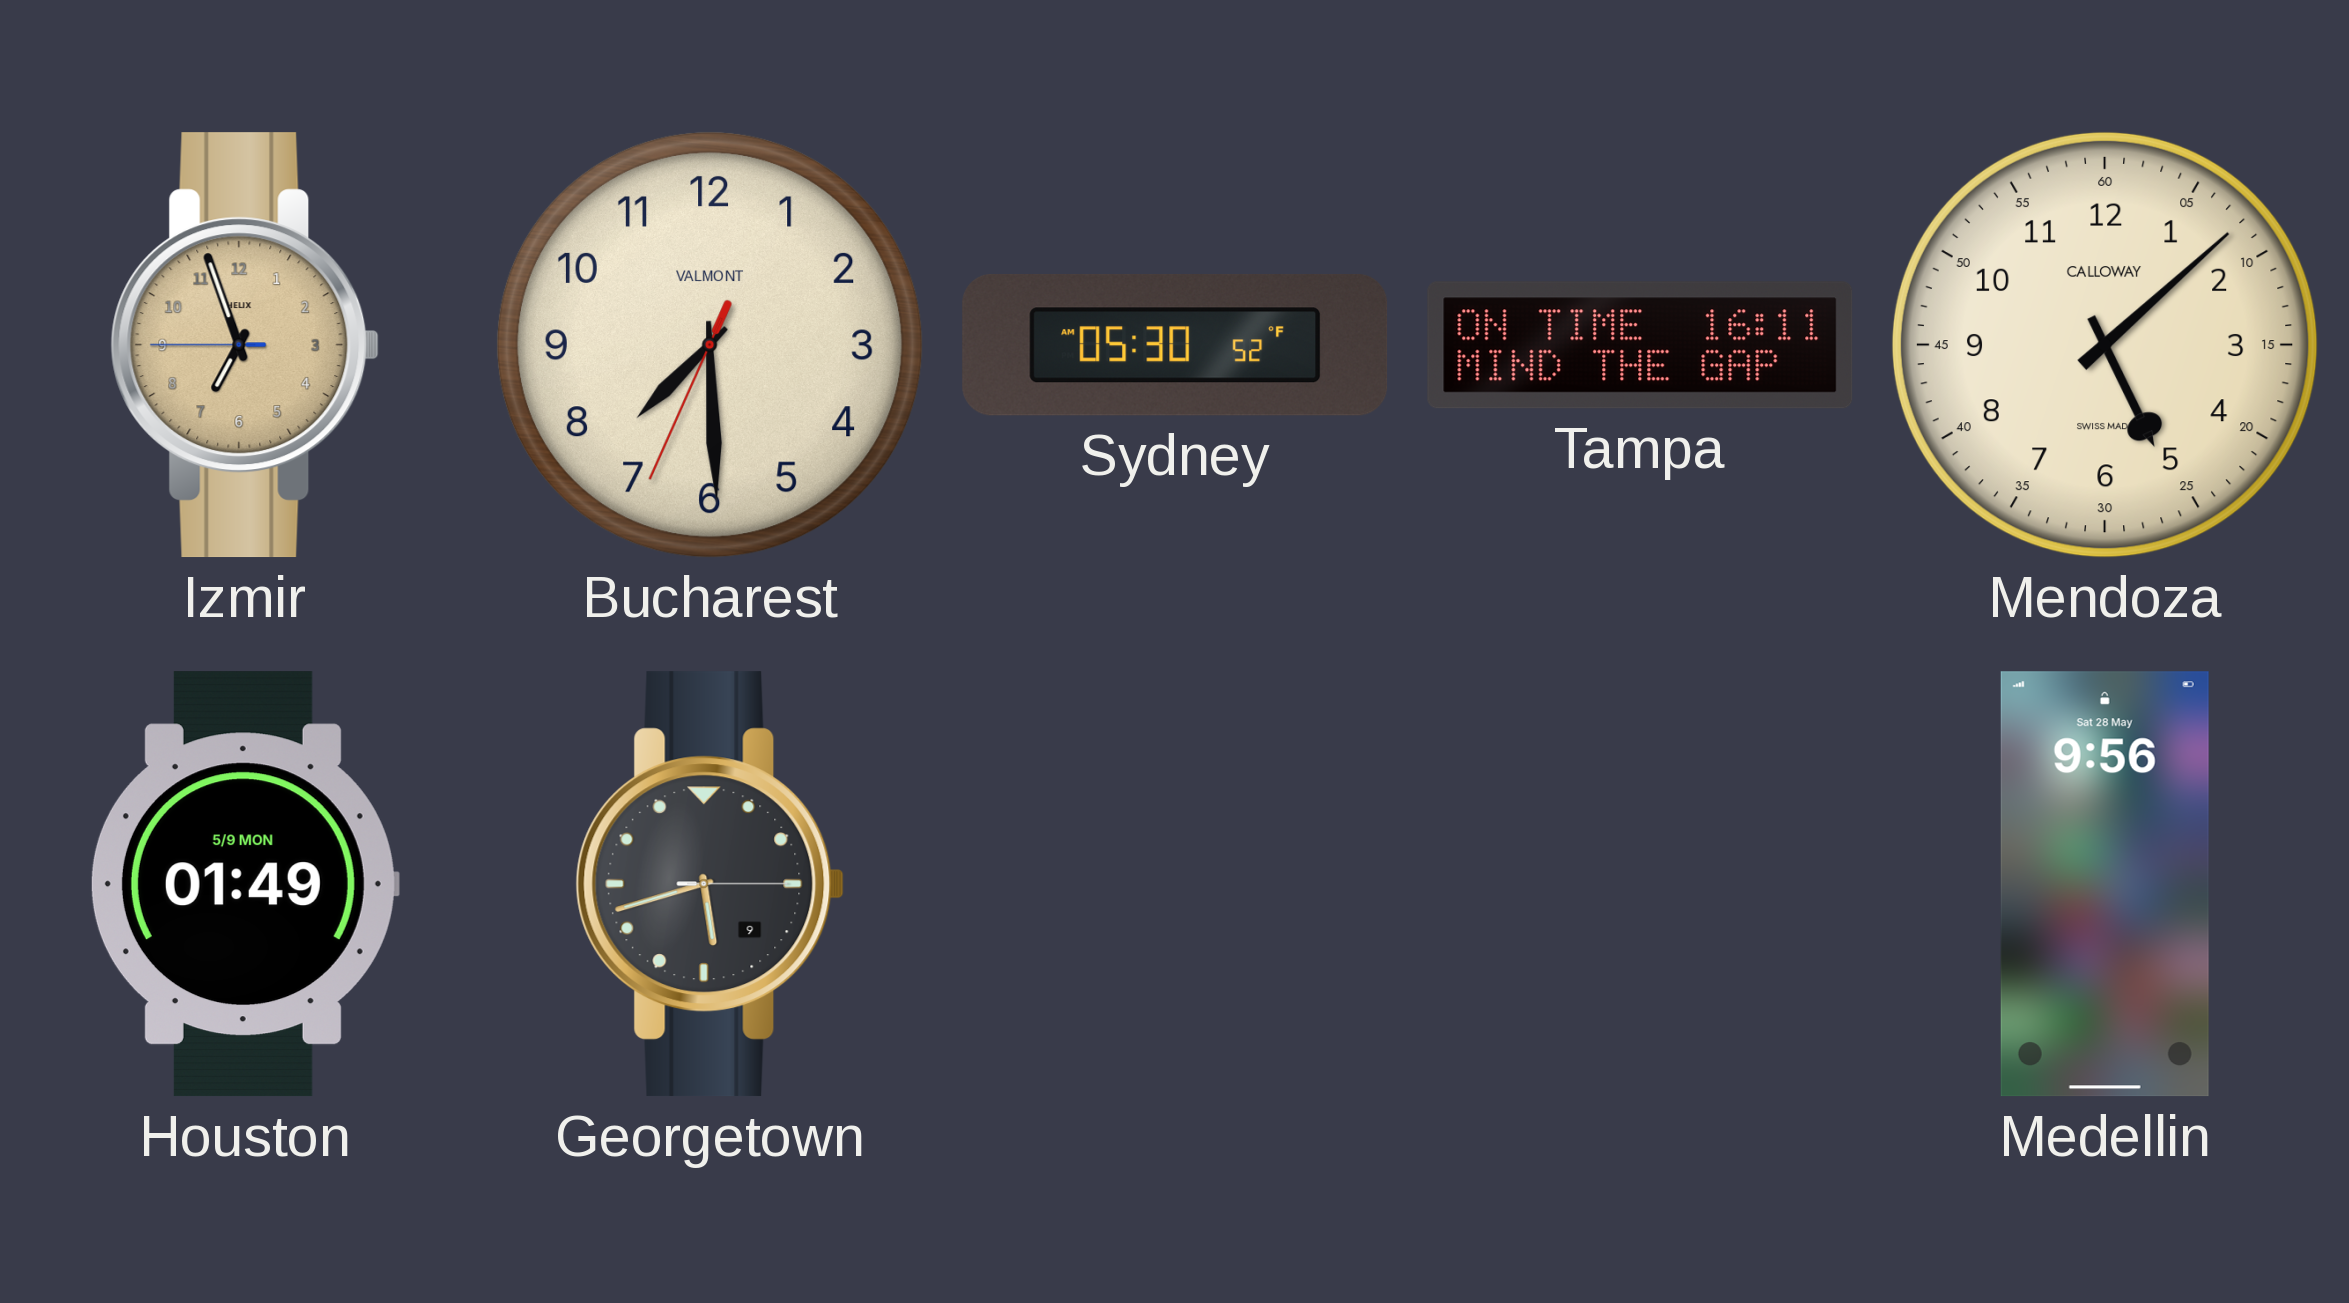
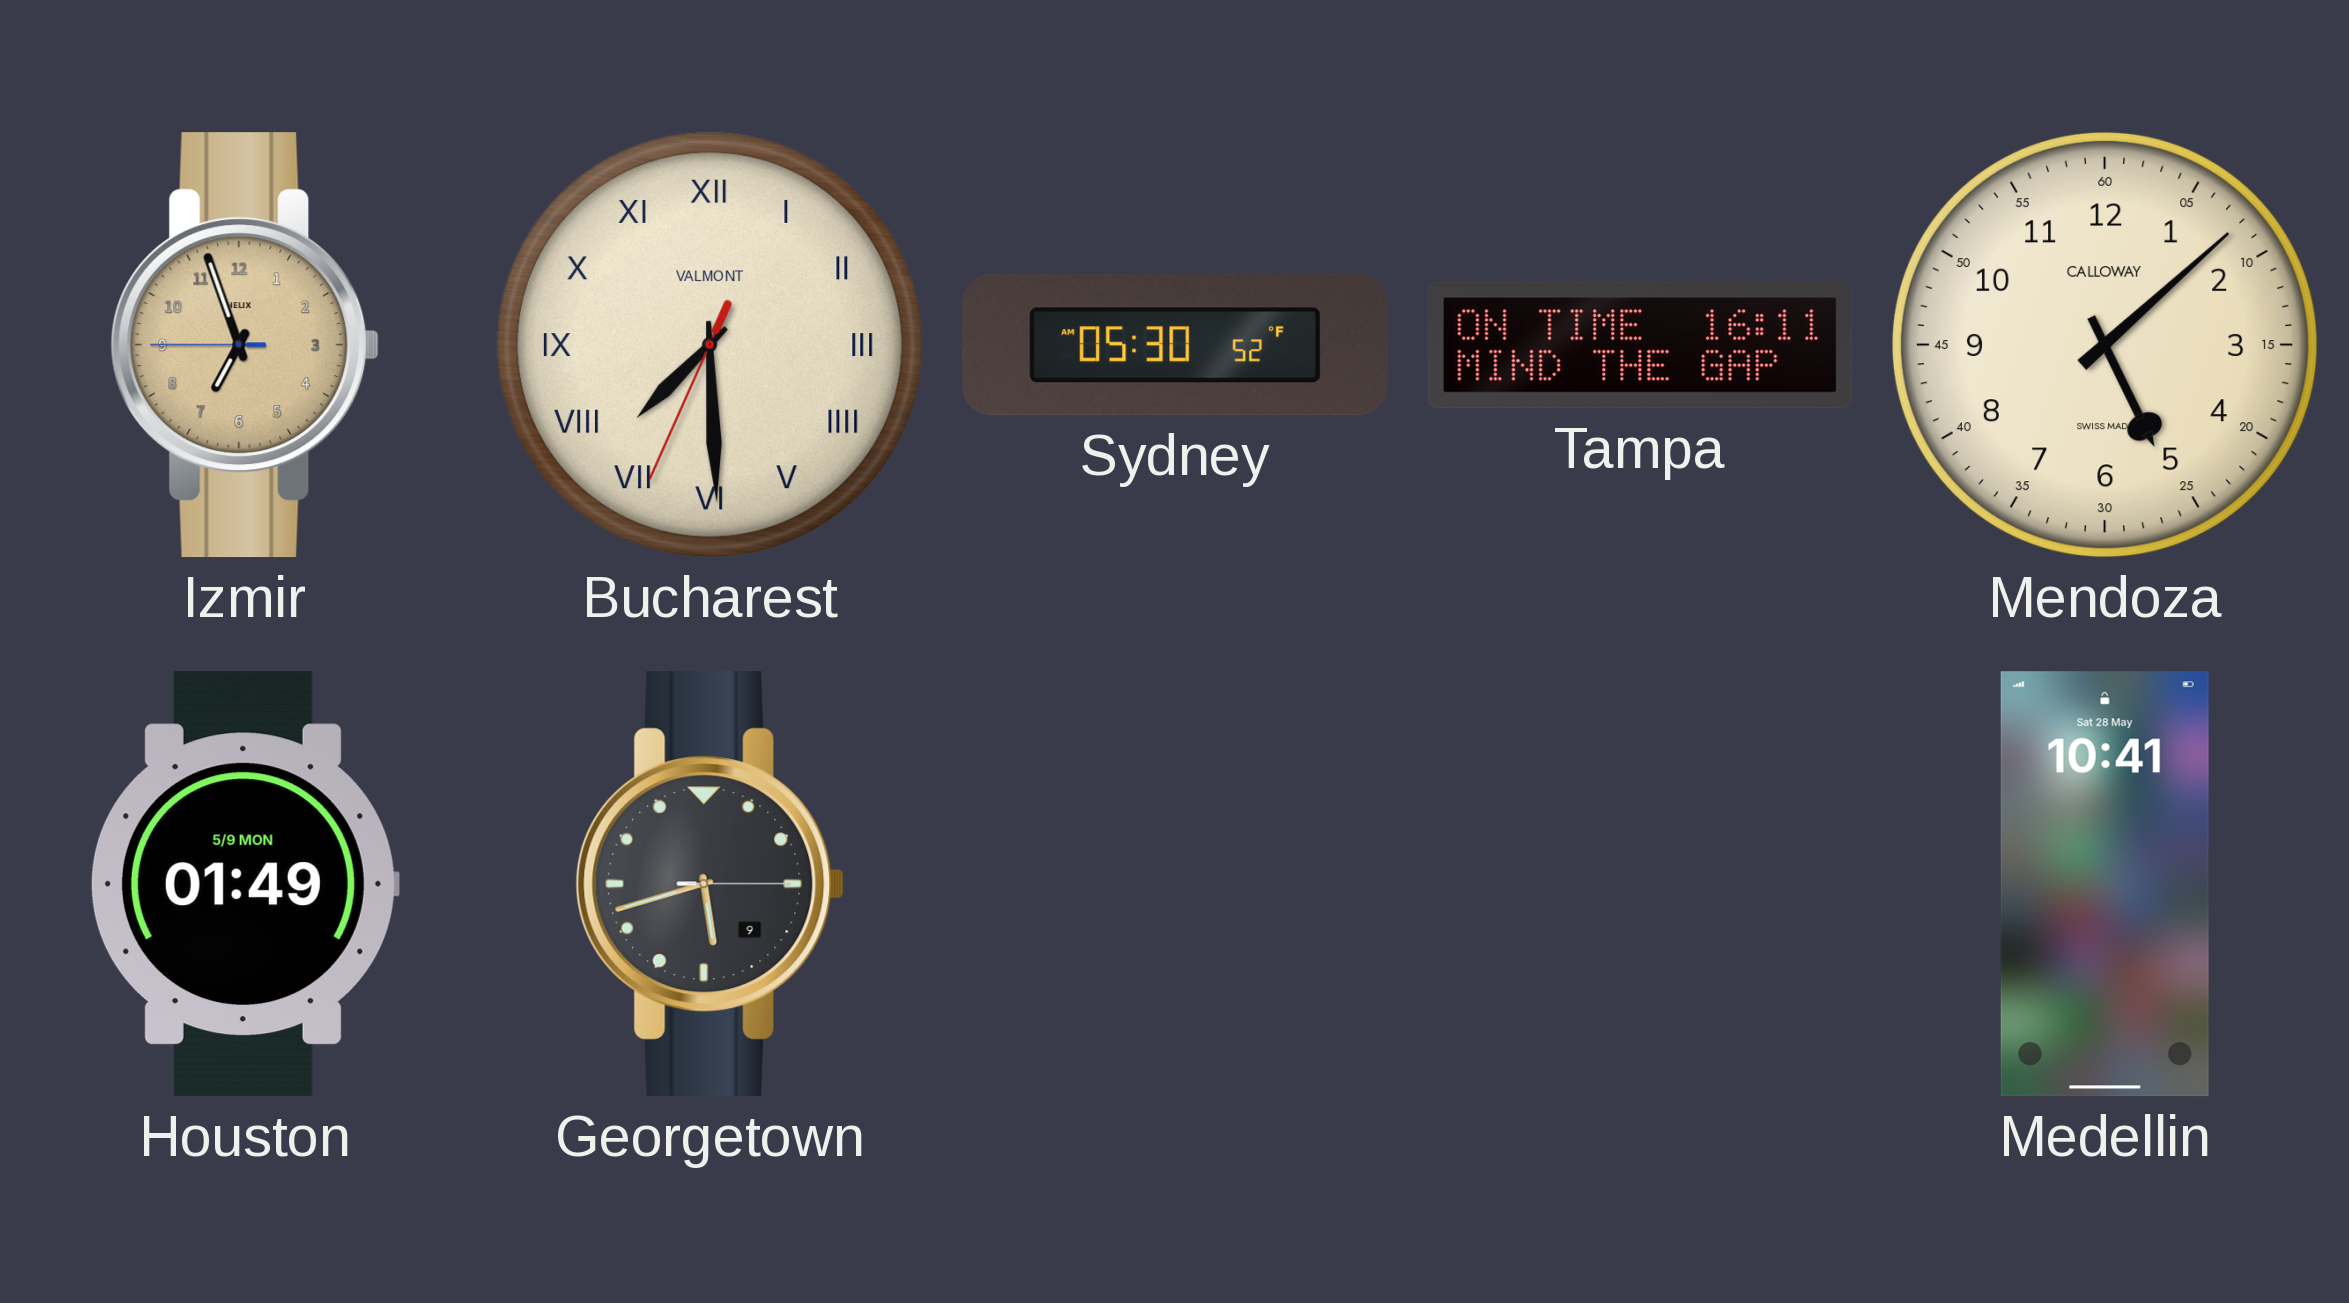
Bucharest numerals: Arabic -> Roman (710, 345)
Medellin: 9:56 -> 10:41 (2105, 884)
